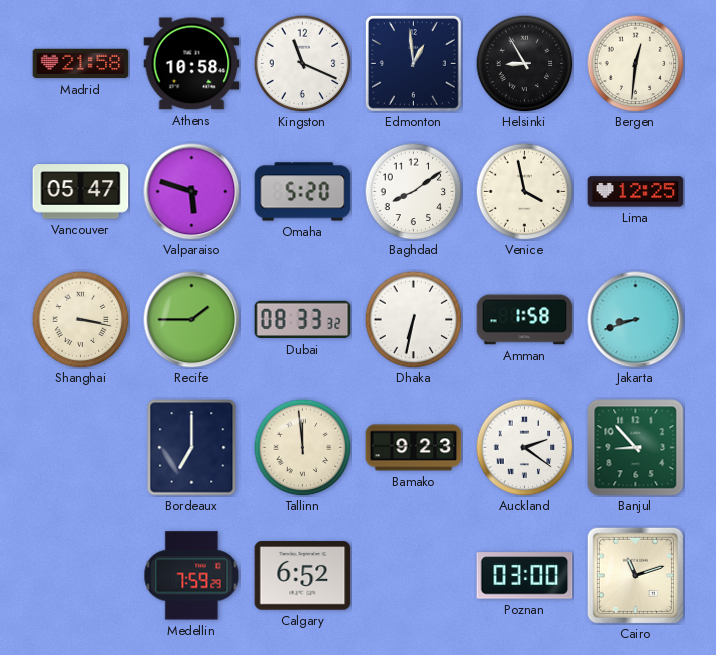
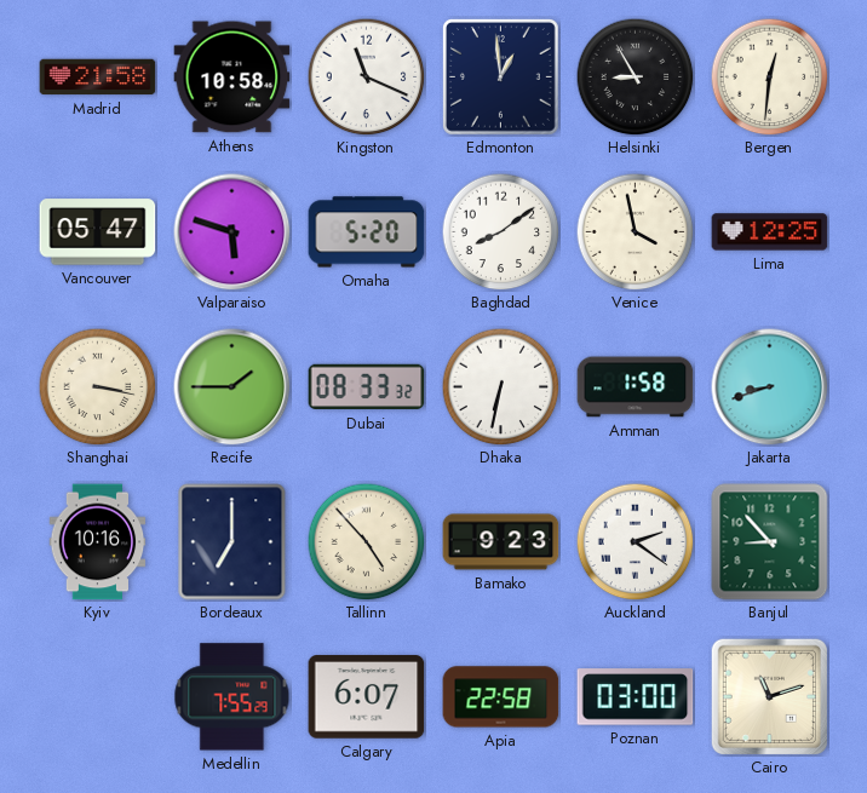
Kyiv: none -> 10:16 (98, 542)
Tallinn: 11:59 -> 4:53 (366, 541)
Medellin: 7:59 -> 7:55 (232, 697)
Calgary: 6:52 -> 6:07 (367, 697)
Apia: none -> 22:58 (501, 697)
